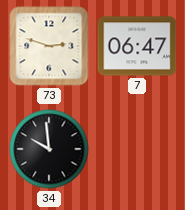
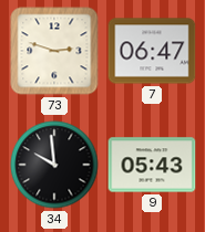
9: none -> 05:43 (152, 165)
